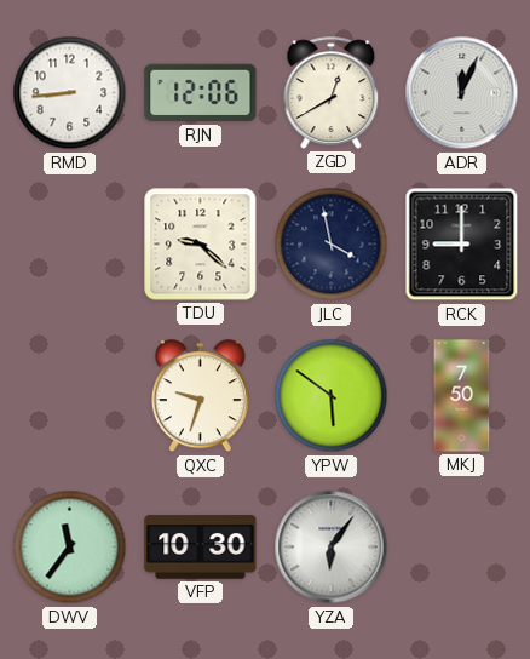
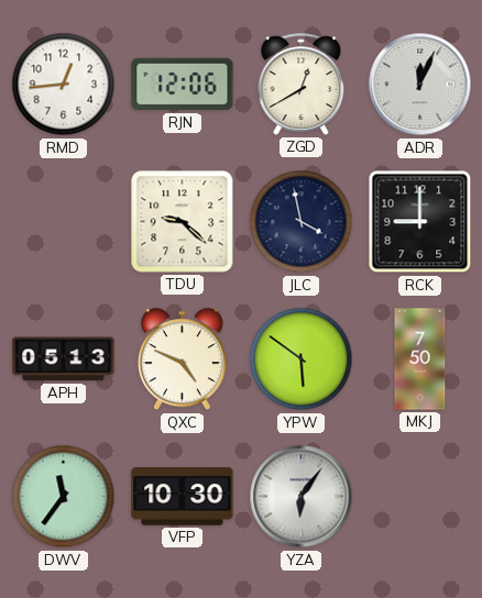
RMD: 8:44 -> 12:44 (64, 85)
APH: none -> 05:13 (64, 359)
QXC: 9:33 -> 4:49 (182, 359)
